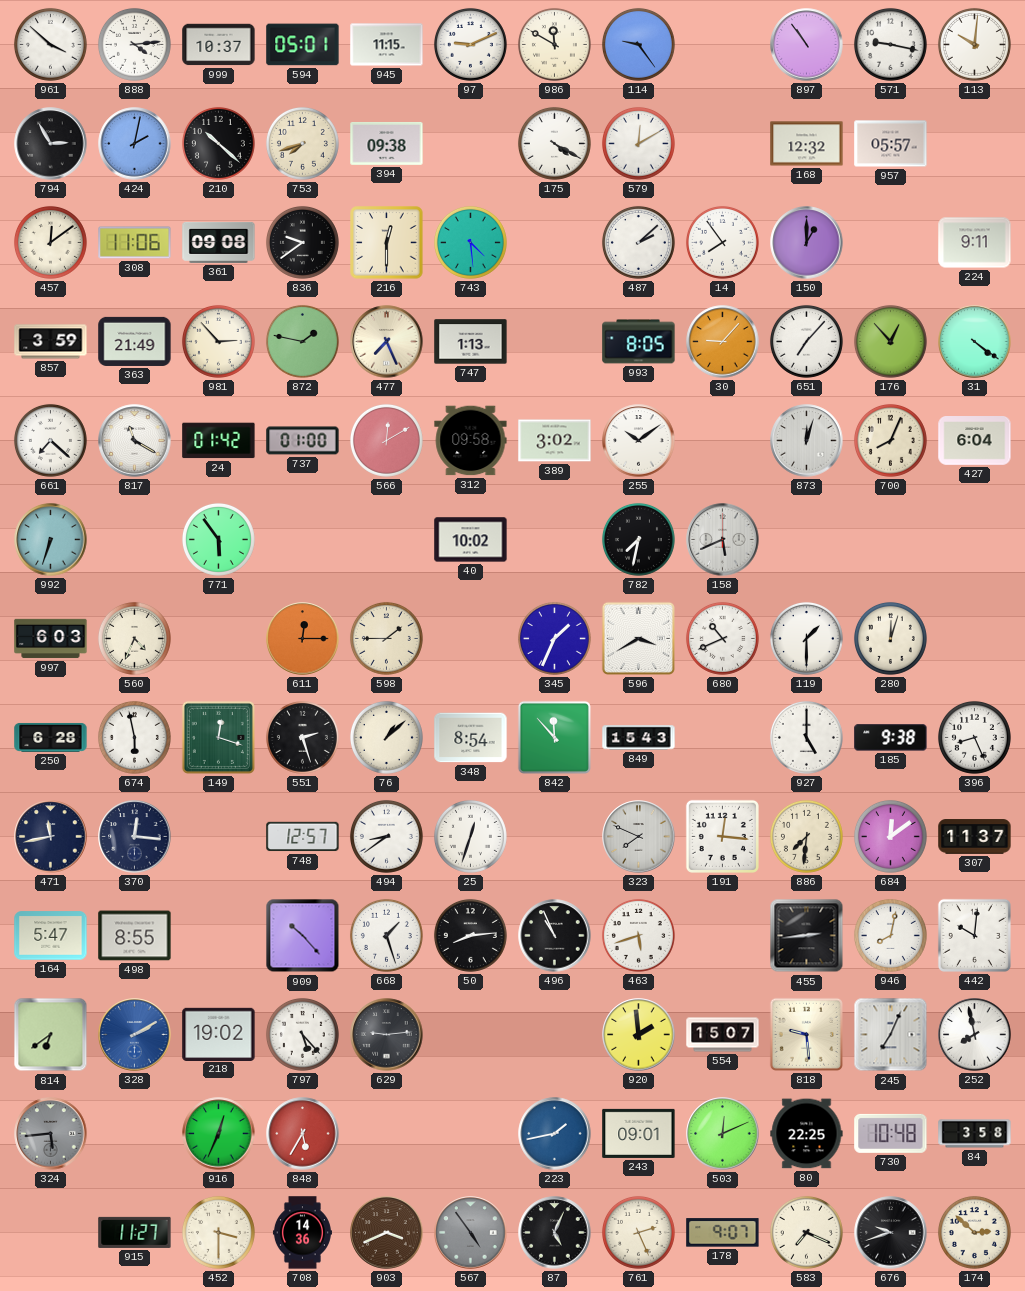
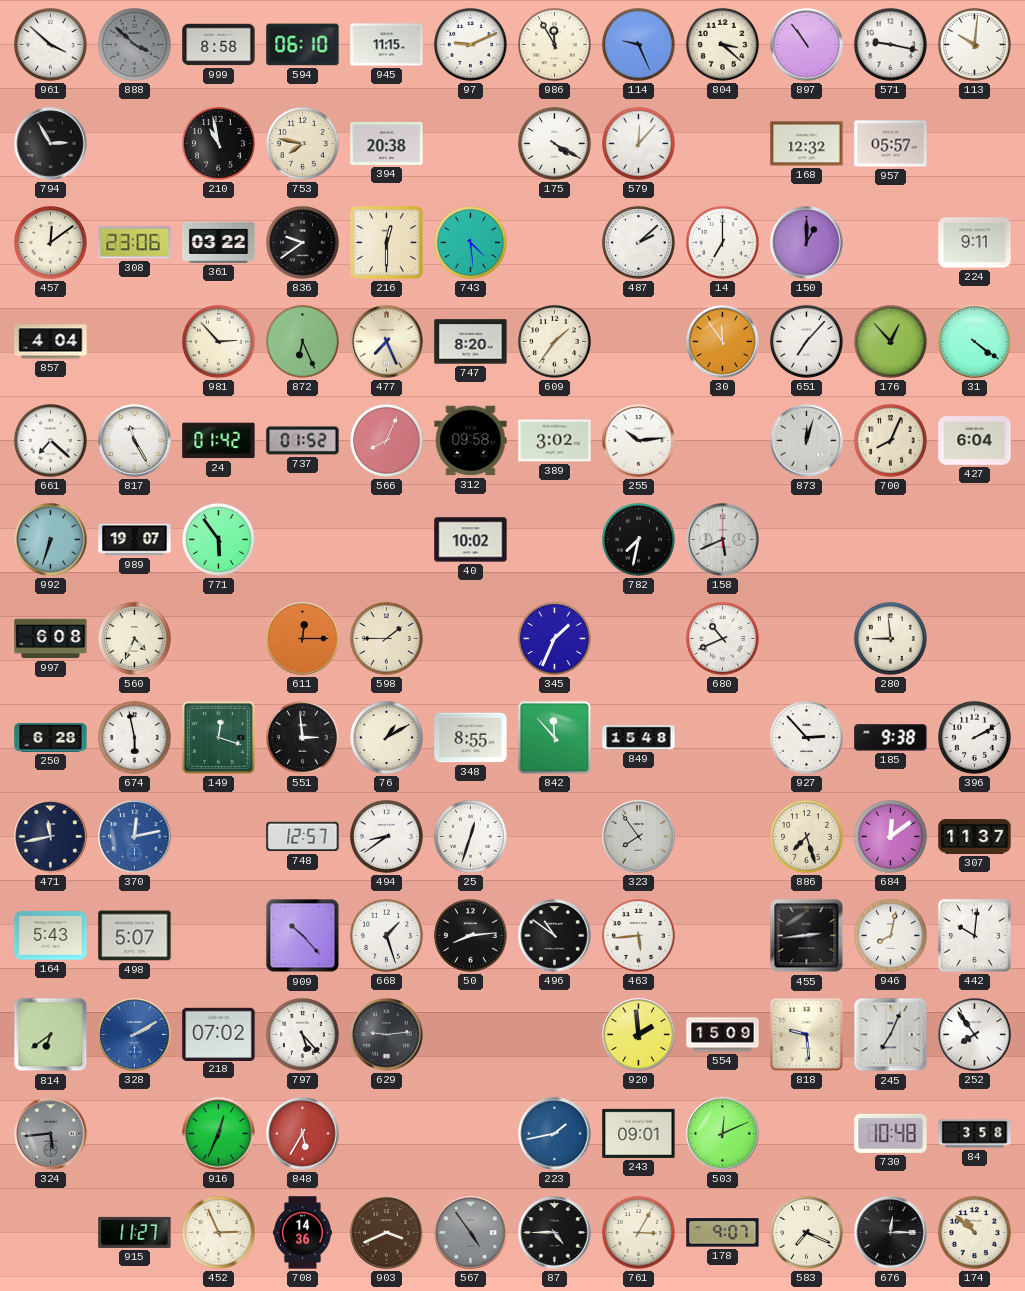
888: 4:14 -> 3:52 (134, 44)
888 dial: white -> grey (134, 44)
999: 10:37 -> 8:58 (219, 45)
594: 05:01 -> 06:10 (303, 45)
986: 11:50 -> 11:55 (554, 44)
114: 9:24 -> 9:26 (638, 44)
804: none -> 3:22 (722, 44)
424: 2:02 -> none (135, 144)
210: 10:22 -> 10:58 (218, 143)
753: 7:42 -> 7:47 (302, 143)
394: 09:38 -> 20:38 (387, 143)
579: 12:10 -> 12:07 (638, 143)
308: 11:06 -> 23:06 (135, 243)
361: 09:08 -> 03:22 (219, 242)
14: 7:54 -> 7:00 (722, 242)
857: 3:59 -> 4:04 (51, 342)
363: 21:49 -> none (135, 341)
872: 1:47 -> 6:26 (302, 341)
747: 1:13 -> 8:20 (471, 342)
609: none -> 1:36 (554, 341)
993: 8:05 -> none (639, 342)
30: 9:07 -> 11:54 (723, 342)
817: 11:20 -> 11:25 (135, 441)
737: 01:00 -> 01:52 (303, 441)
566: 12:10 -> 8:04 (386, 440)
255: 10:09 -> 10:14 (639, 441)
989: none -> 19:07 (135, 540)
997: 6:03 -> 6:08 (51, 639)
596: 3:40 -> none (638, 638)
119: 1:30 -> none (806, 638)
280: 12:03 -> 8:59 (890, 638)
551: 2:27 -> 2:59 (302, 737)
76: 1:08 -> 1:10 (386, 737)
348: 8:54 -> 8:55 (471, 738)
849: 15:43 -> 15:48 (639, 738)
927: 5:00 -> 2:53 (806, 737)
396: 8:26 -> 2:10 (974, 737)
370: 12:16 -> 12:13 (135, 837)
370 dial: navy -> blue (135, 837)
323: 7:49 -> 7:54 (639, 837)
191: 12:16 -> none (722, 836)
886: 7:31 -> 7:27 (806, 836)
164: 5:47 -> 5:43 (51, 936)
498: 8:55 -> 5:07 (135, 936)
496: 10:56 -> 10:51 (555, 936)
463: 5:42 -> 5:44 (638, 935)
218: 19:02 -> 07:02 (219, 1034)
554: 15:07 -> 15:09 (723, 1035)
252: 7:58 -> 7:54 (975, 1035)
80: 22:25 -> none (807, 1134)
452: 3:30 -> 2:56 (218, 1232)
87: 5:04 -> 4:45 (555, 1233)
761: 2:26 -> 3:05 (638, 1232)
676: 9:42 -> 12:15 (891, 1233)
174: 2:52 -> 10:52 (974, 1232)
